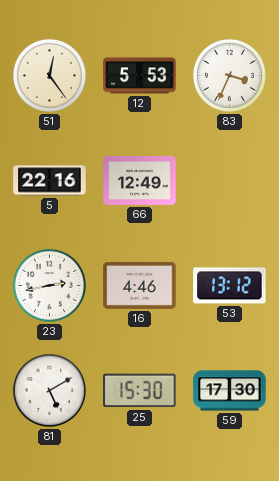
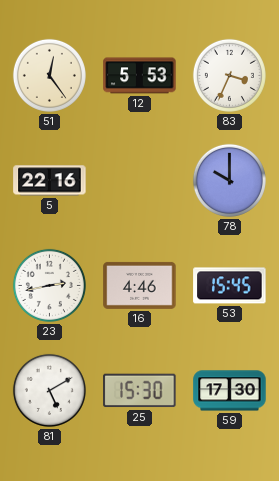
66: 12:49 -> none (140, 180)
78: none -> 10:00 (229, 180)
53: 13:12 -> 15:45 (230, 286)
